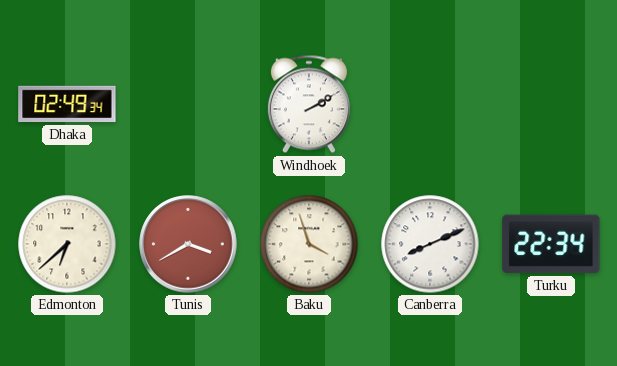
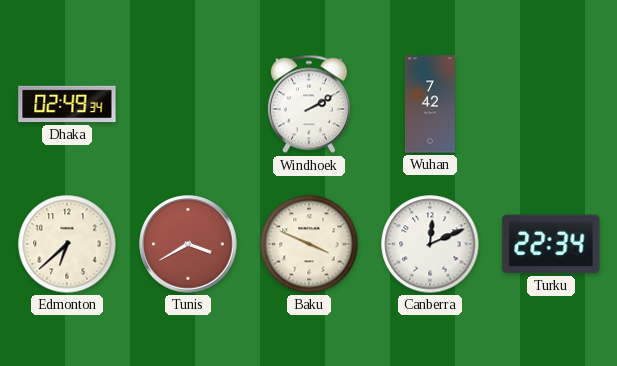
Wuhan: none -> 7:42 (430, 104)
Baku: 3:57 -> 3:49 (309, 244)
Canberra: 8:11 -> 12:11 (430, 244)
